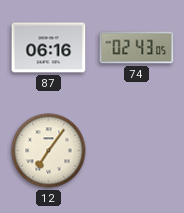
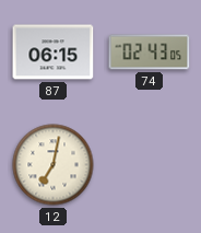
87: 06:16 -> 06:15 (54, 53)
12: 7:06 -> 7:02 (54, 165)
